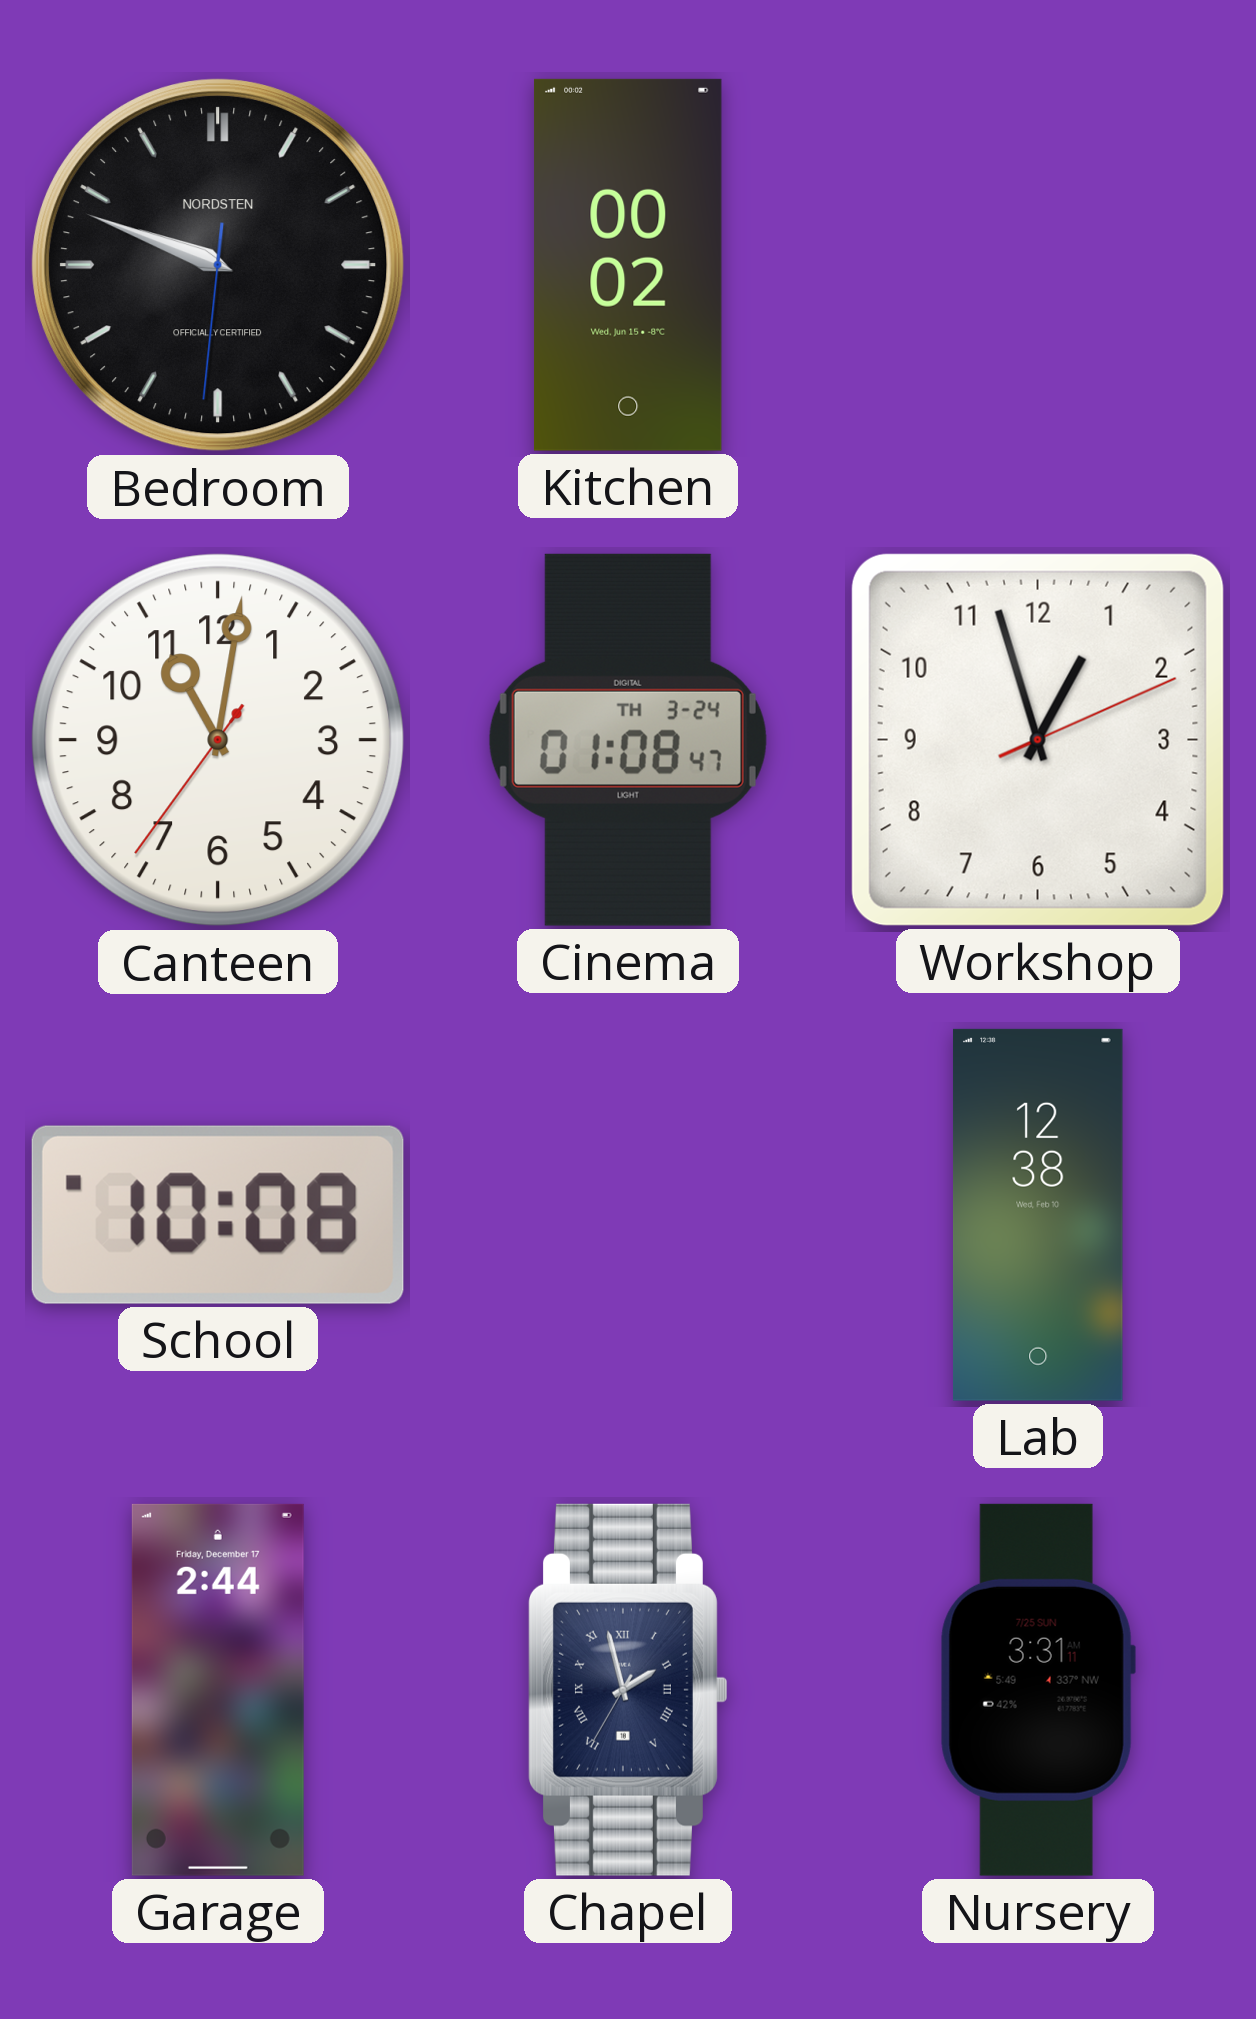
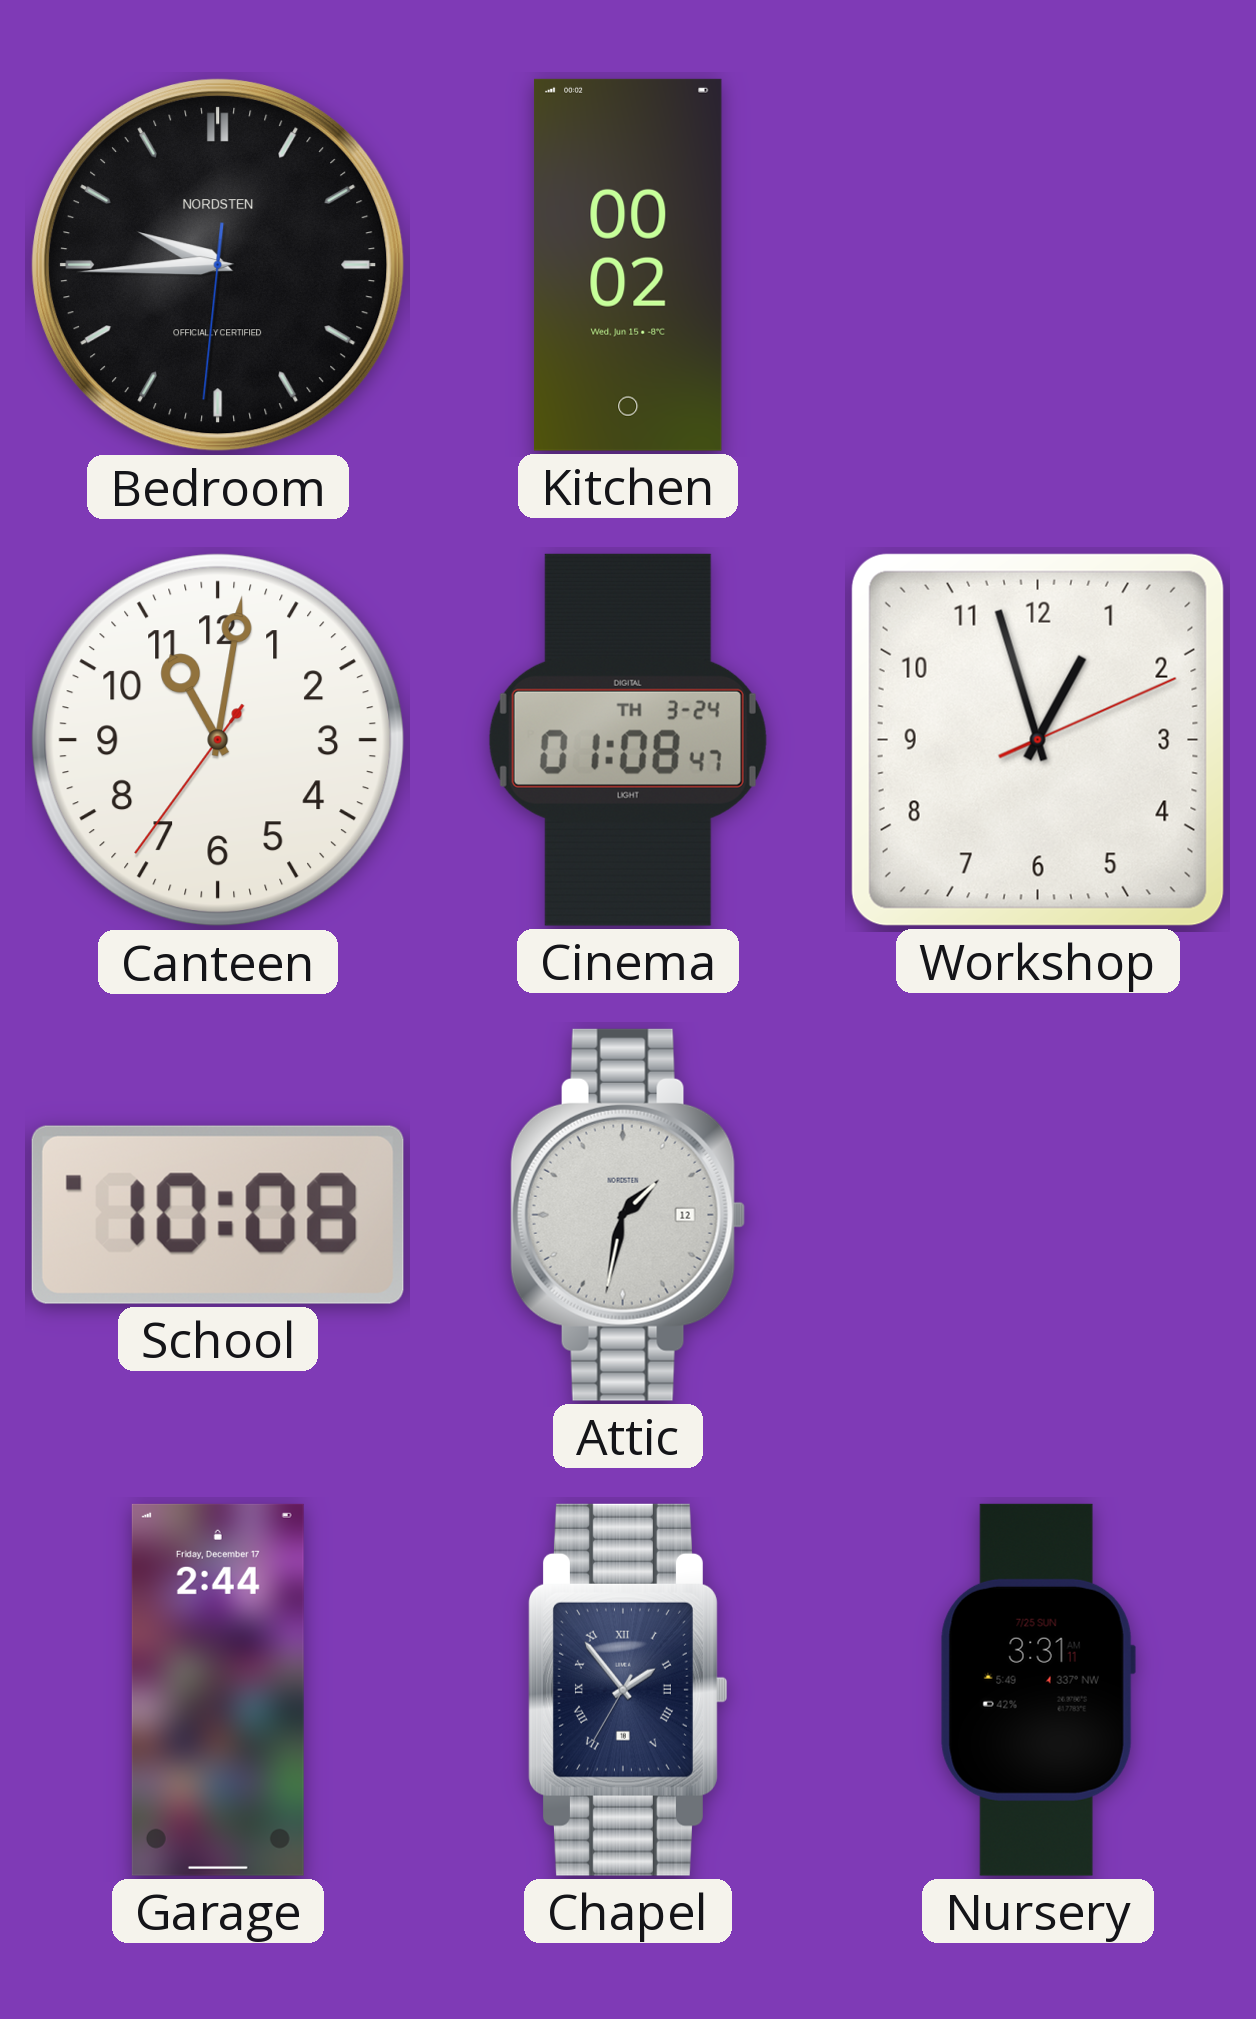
Bedroom: 9:48 -> 9:44 (218, 265)
Attic: none -> 1:32 (628, 1215)
Lab: 12:38 -> none (1038, 1215)
Chapel: 1:57 -> 1:53 (627, 1690)
